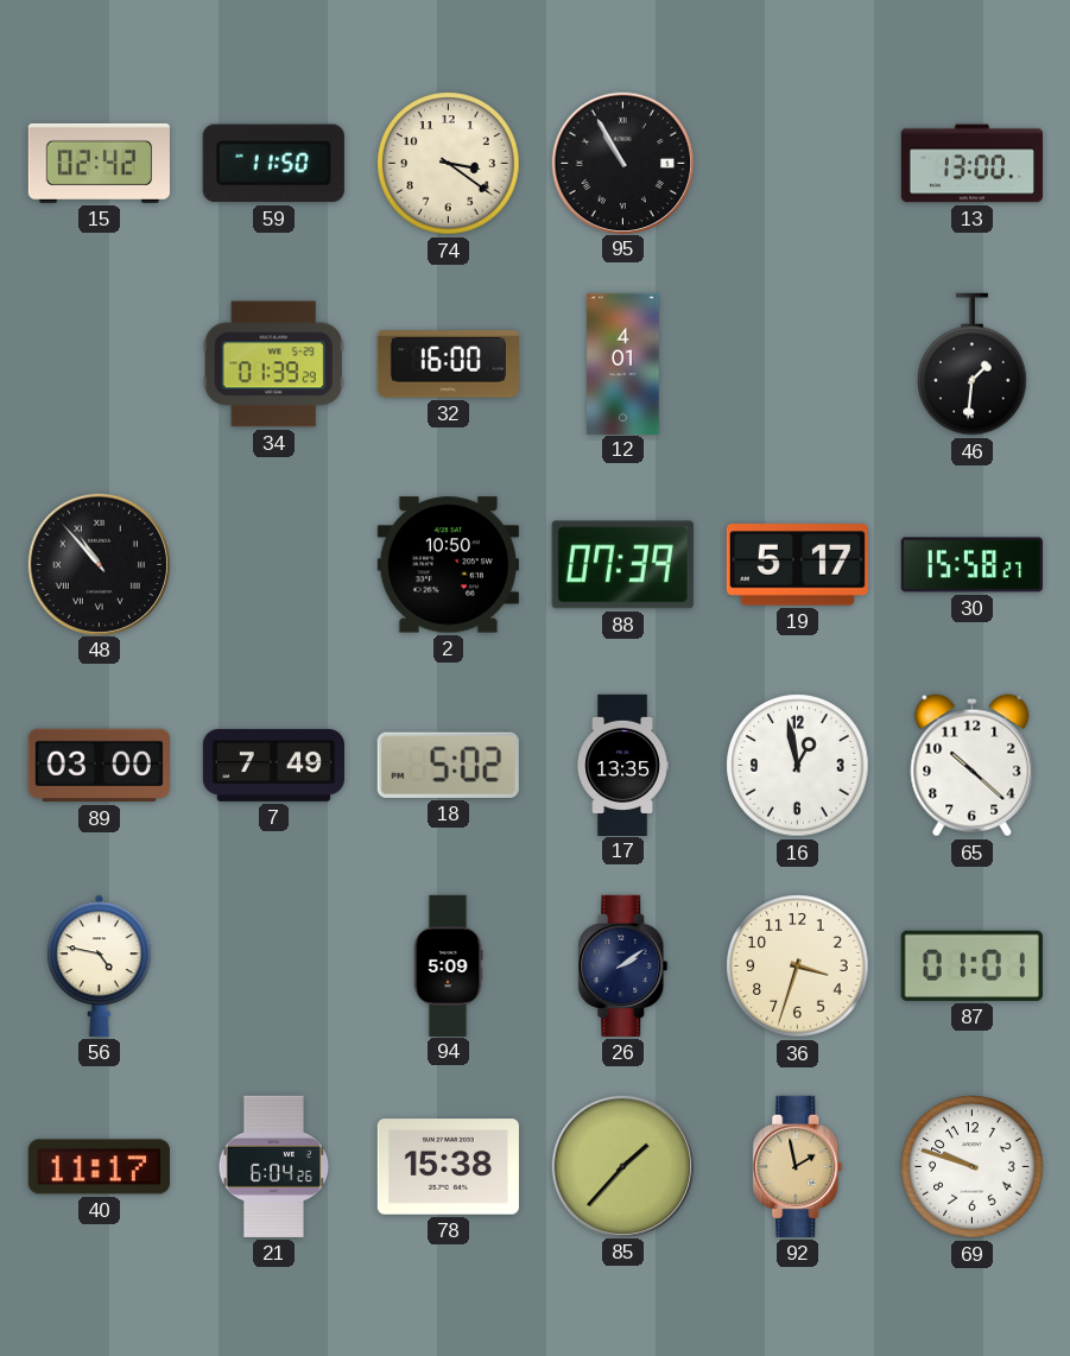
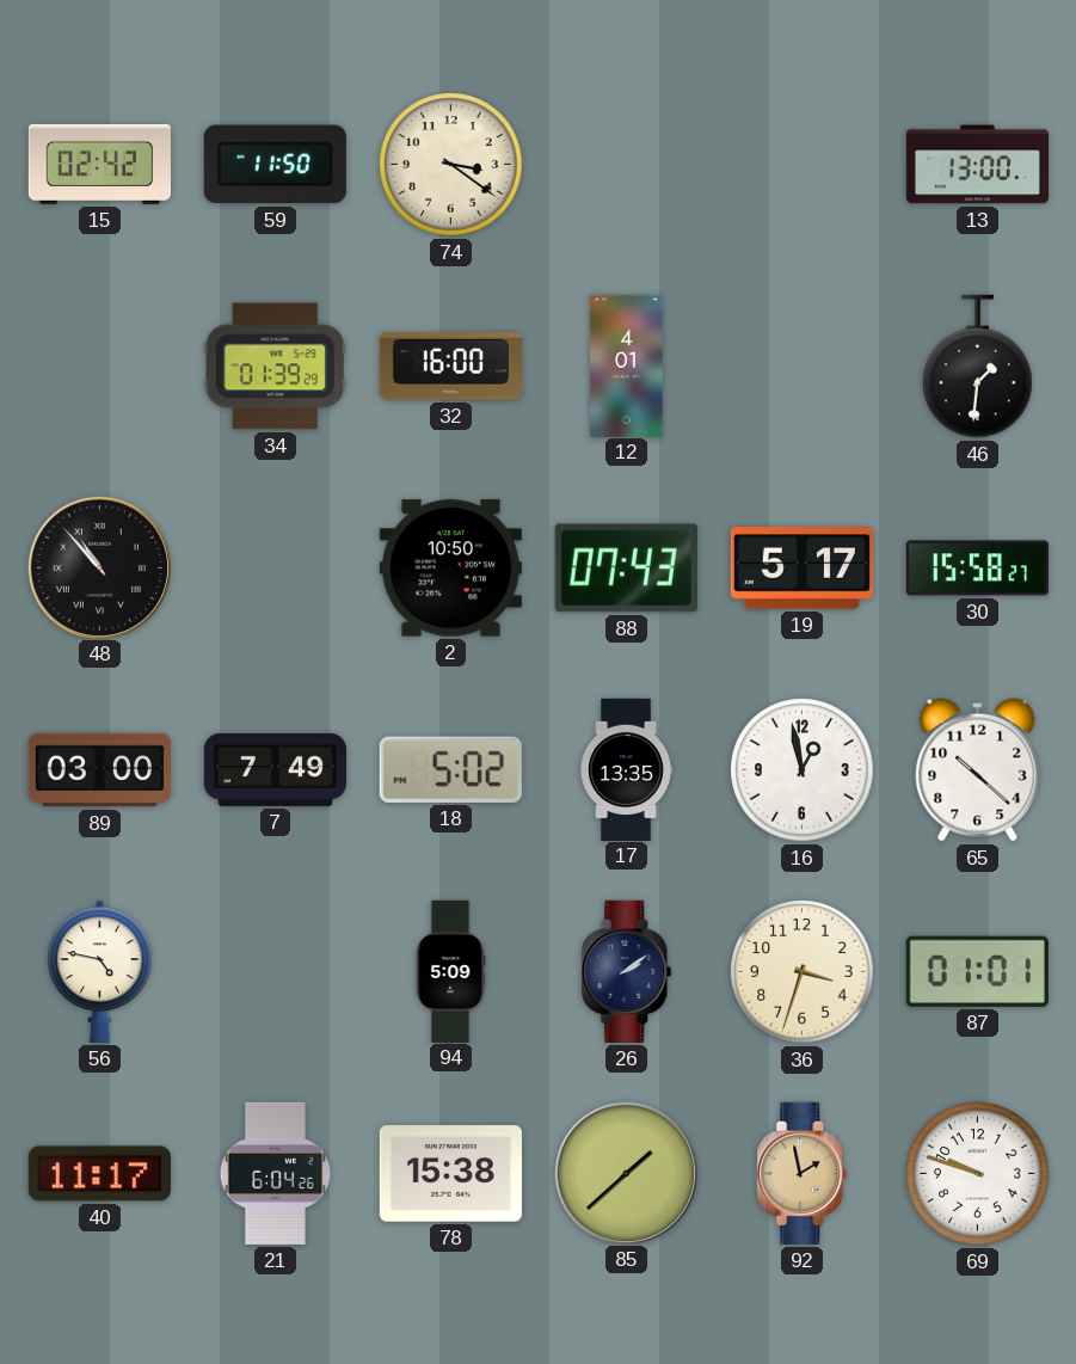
95: 10:55 -> none (622, 163)
88: 07:39 -> 07:43 (626, 569)
85: 1:37 -> 1:38 (626, 1173)
